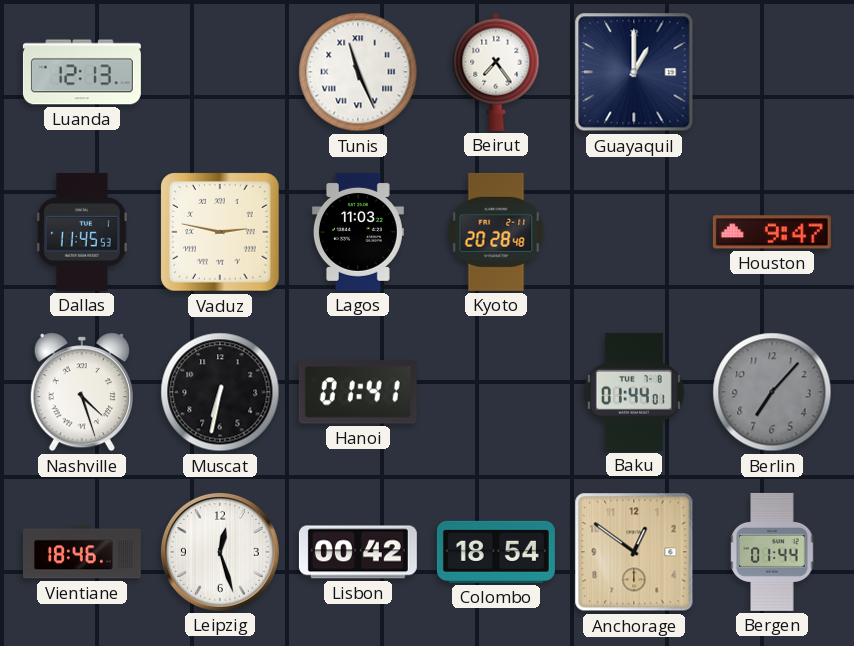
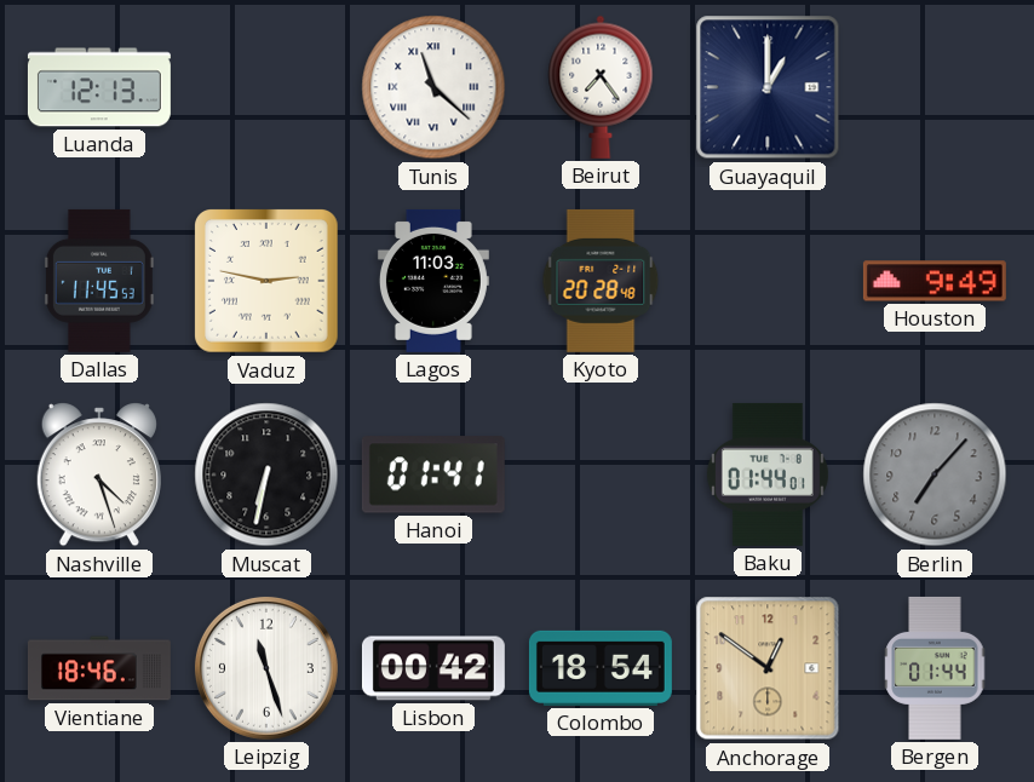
Tunis: 11:26 -> 11:22 (433, 87)
Houston: 9:47 -> 9:49 (935, 281)
Leipzig: 12:27 -> 11:27 (266, 668)
